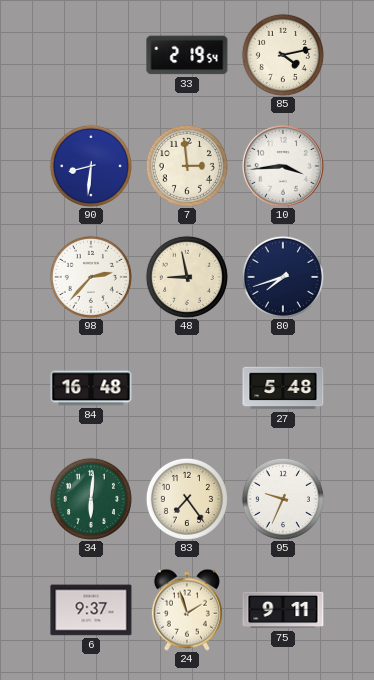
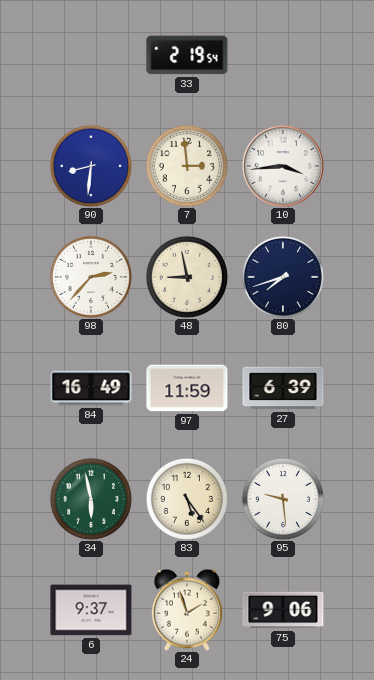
85: 4:13 -> none (283, 55)
84: 16:48 -> 16:49 (91, 388)
97: none -> 11:59 (187, 388)
27: 5:48 -> 6:39 (283, 388)
34: 6:01 -> 5:58 (91, 499)
83: 7:24 -> 5:24 (187, 499)
95: 9:34 -> 9:29 (283, 499)
75: 9:11 -> 9:06 (283, 610)
